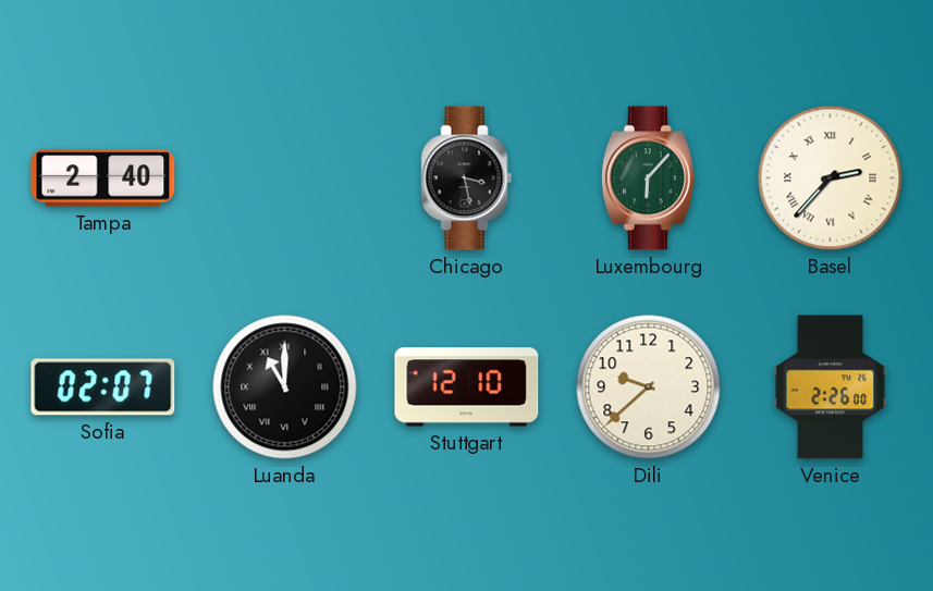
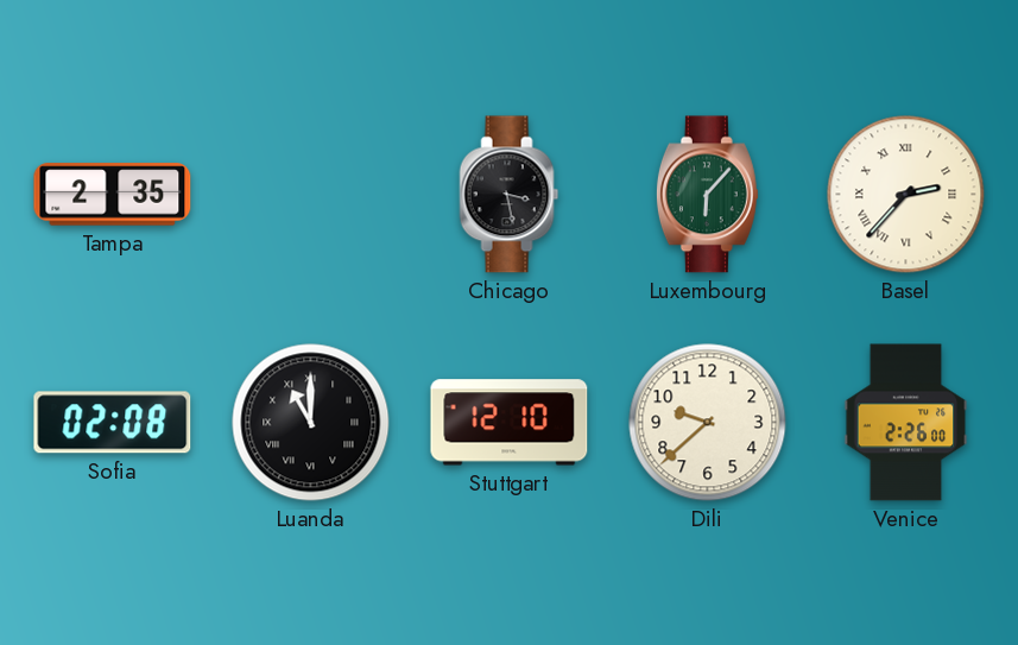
Tampa: 2:40 -> 2:35 (113, 195)
Sofia: 02:07 -> 02:08 (113, 423)
